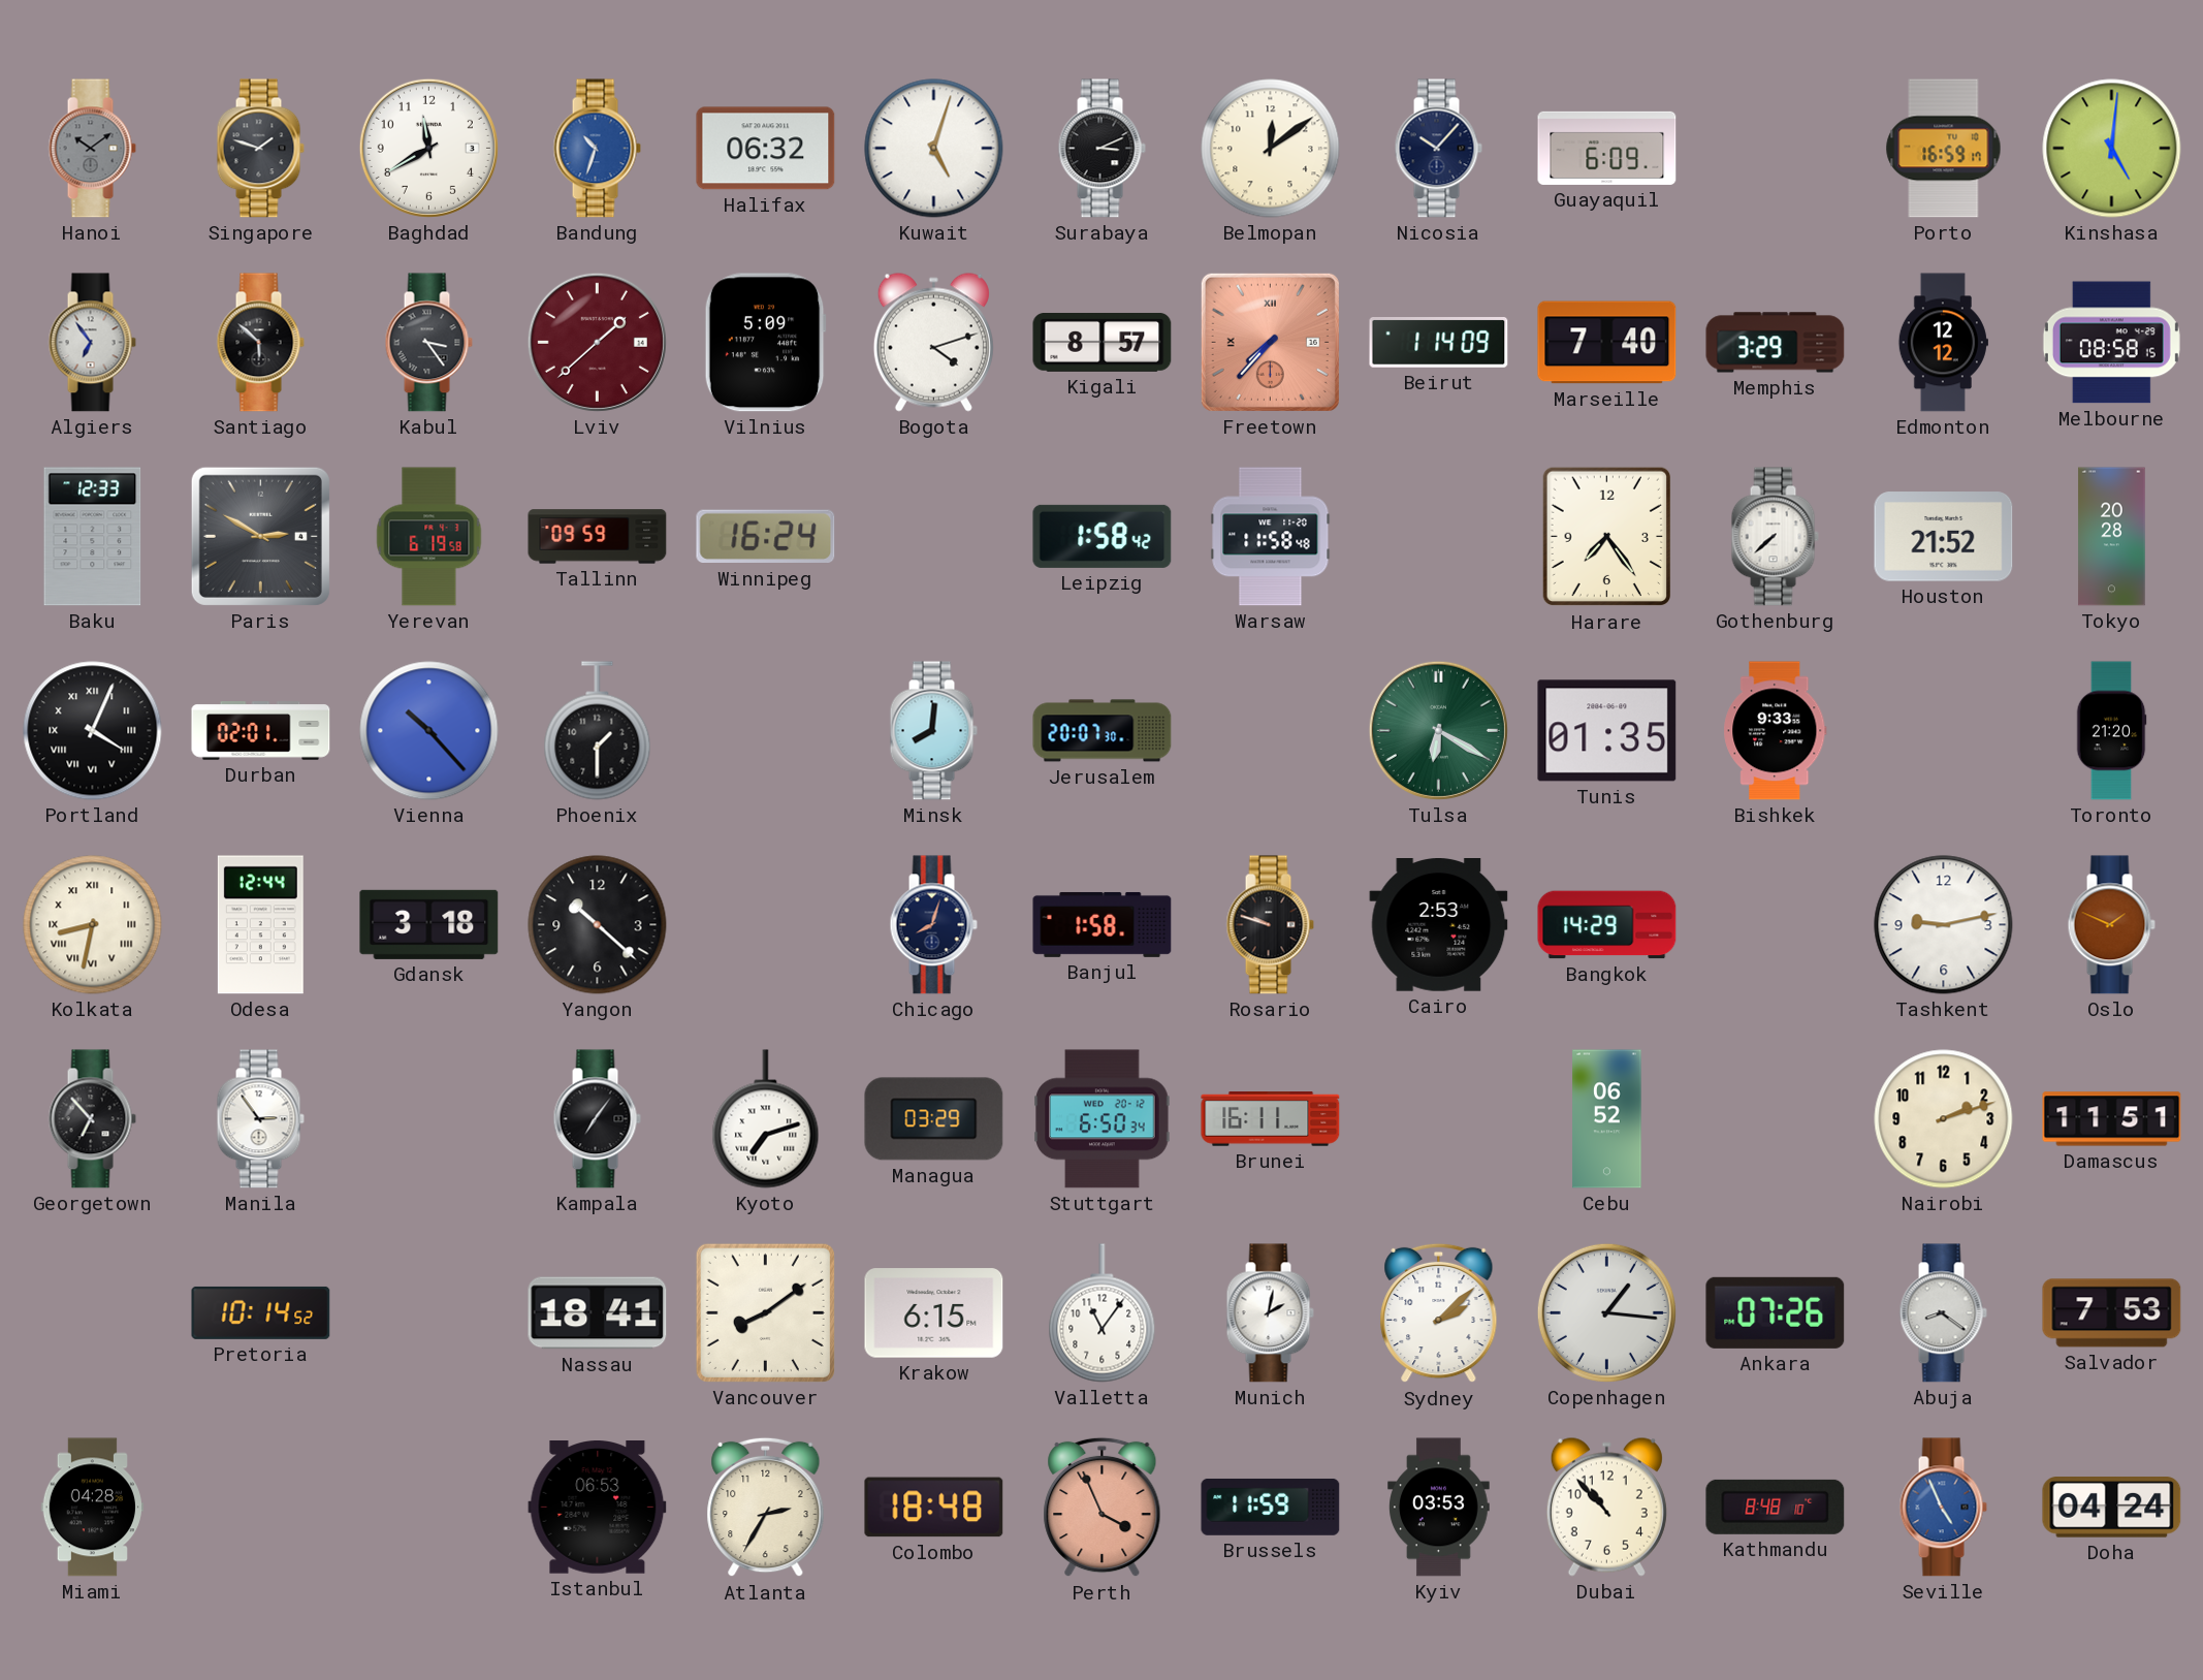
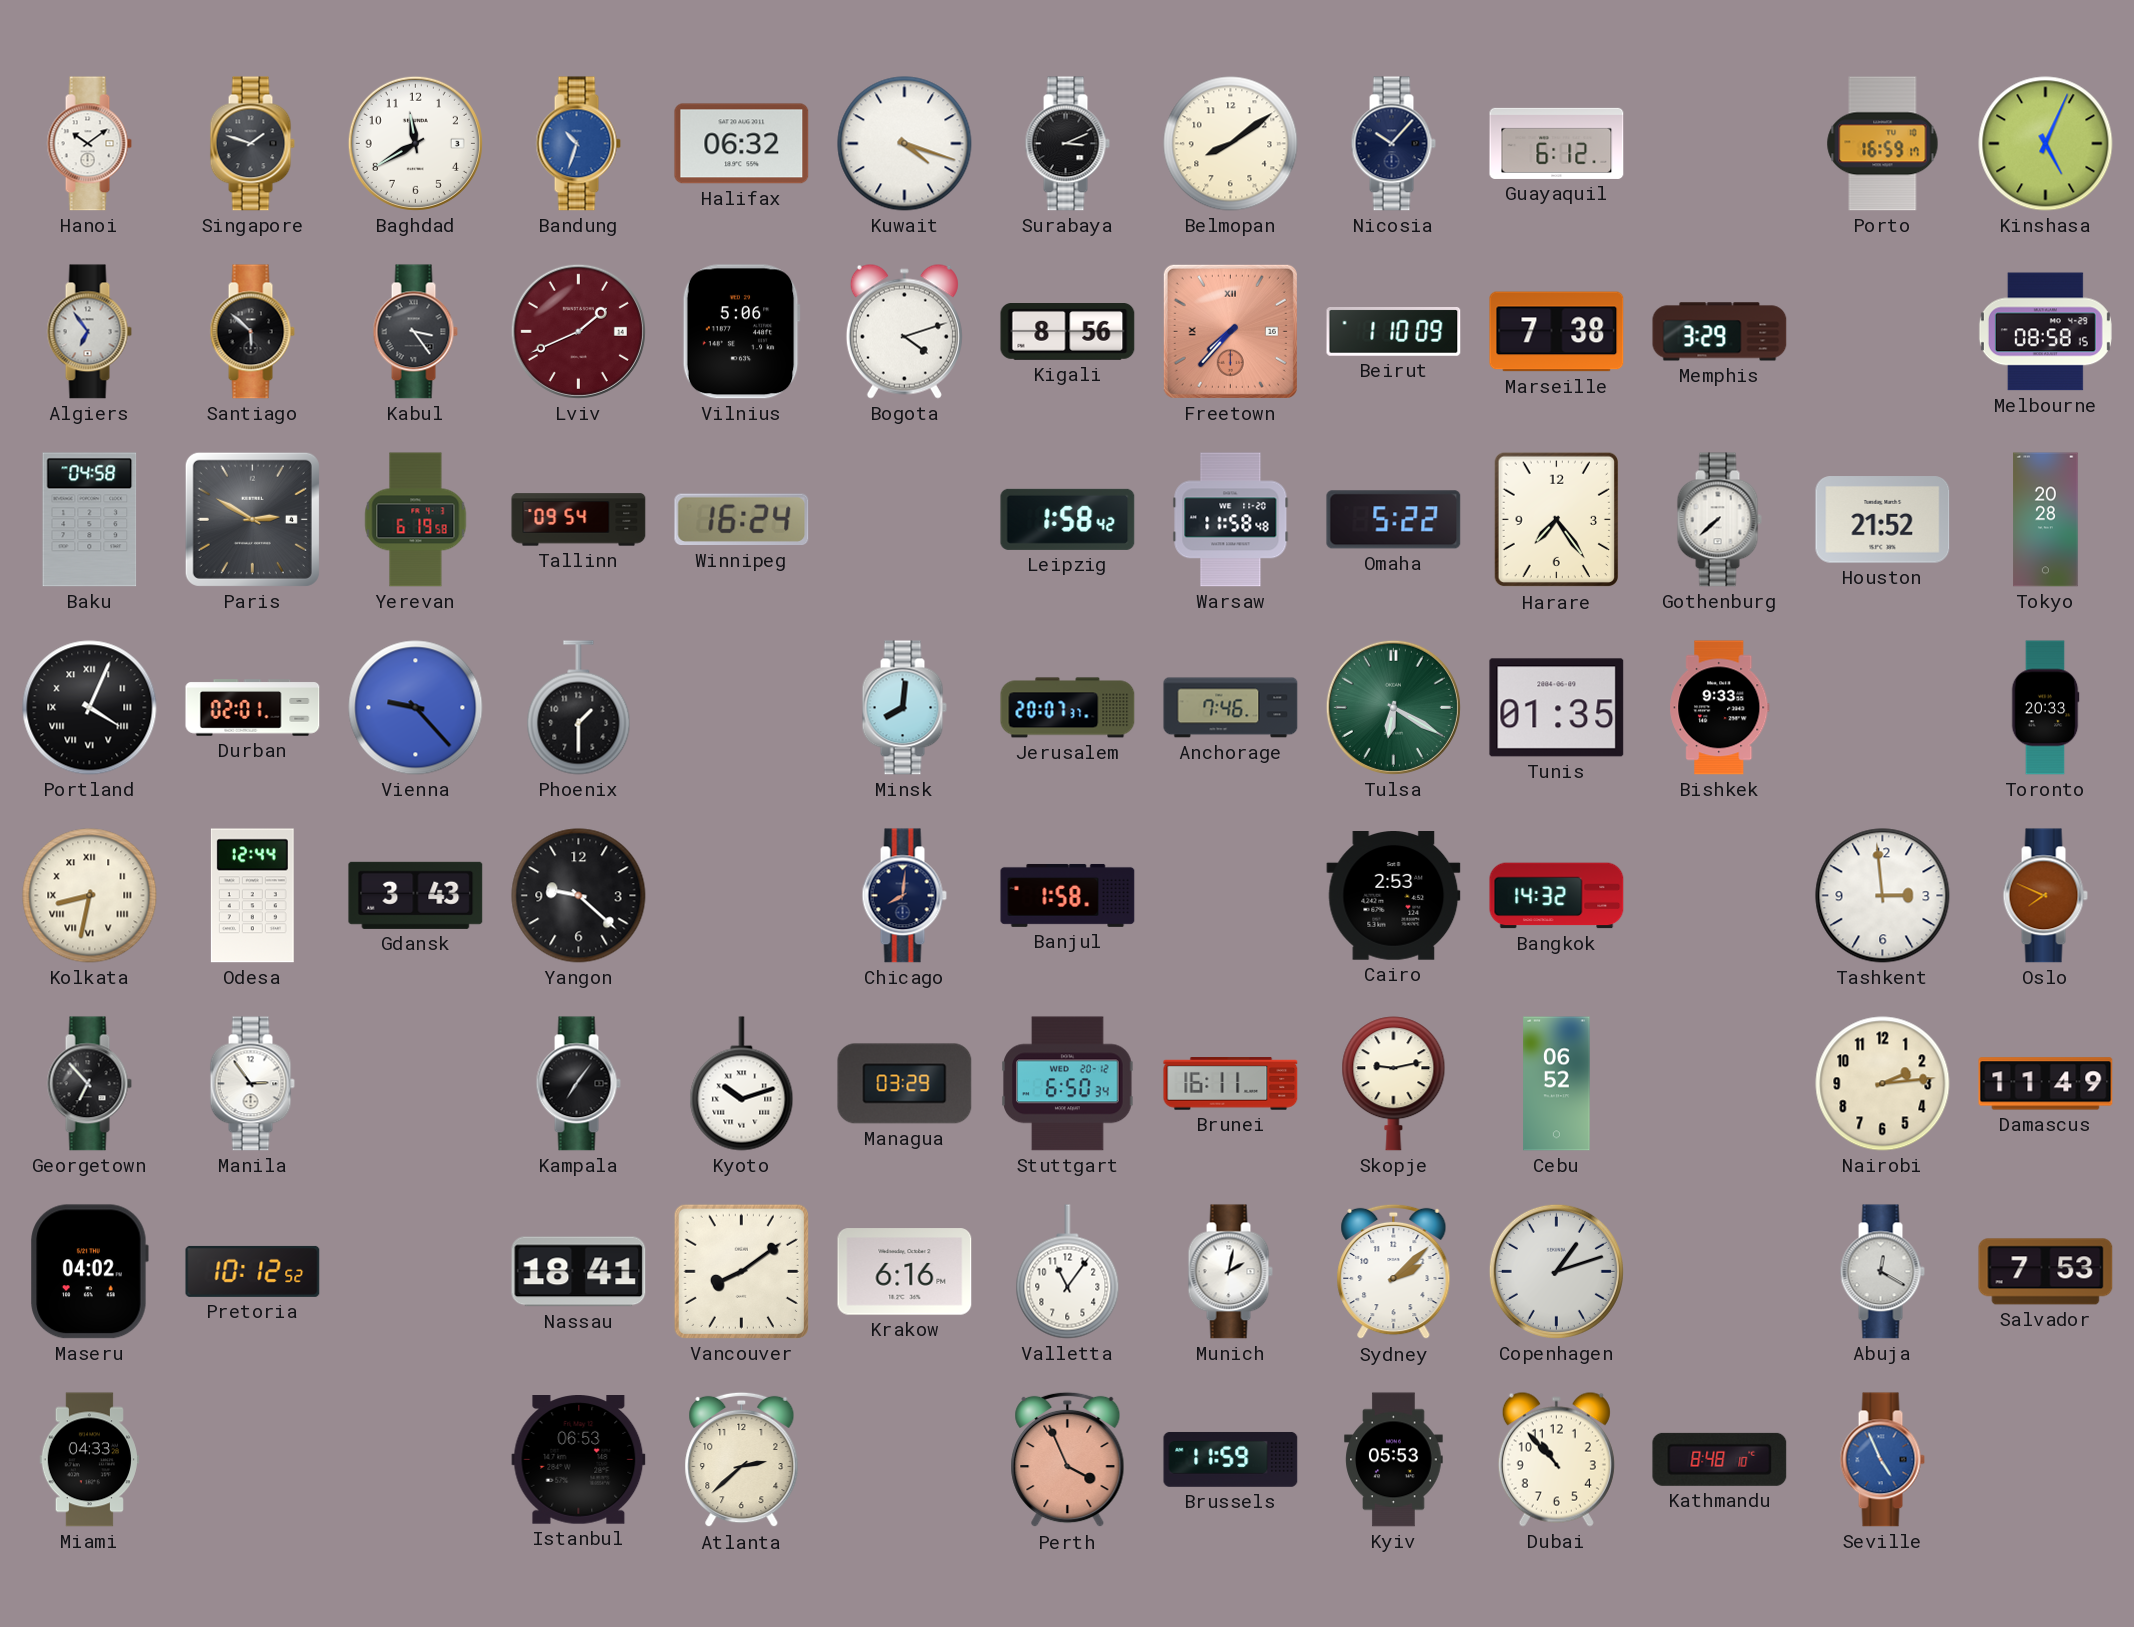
Hanoi dial: grey -> white (89, 144)
Kuwait: 5:03 -> 4:18 (905, 144)
Belmopan: 12:09 -> 8:09 (1231, 144)
Guayaquil: 6:09 -> 6:12 (1557, 143)
Kinshasa: 5:01 -> 5:04 (2046, 144)
Lviv: 1:38 -> 1:41 (578, 331)
Vilnius: 5:09 -> 5:06 (741, 332)
Kigali: 8:57 -> 8:56 (1068, 332)
Beirut: 1:14 -> 1:10 (1394, 332)
Marseille: 7:40 -> 7:38 (1557, 332)
Edmonton: 12:12 -> none (1943, 343)
Baku: 12:33 -> 04:58 (90, 520)
Tallinn: 09:59 -> 09:54 (579, 520)
Omaha: none -> 5:22 (1394, 520)
Vienna: 10:23 -> 9:23 (416, 708)
Jerusalem: 20:07:30 -> 20:07:37 (1068, 708)
Anchorage: none -> 7:46 (1231, 708)
Toronto: 21:20 -> 20:33 (2045, 708)
Gdansk: 3:18 -> 3:43 (416, 895)
Yangon: 10:22 -> 9:22 (579, 896)
Chicago: 8:03 -> 8:01 (904, 896)
Rosario: 9:48 -> none (1270, 925)
Bangkok: 14:29 -> 14:32 (1557, 896)
Tashkent: 9:13 -> 2:59 (1883, 896)
Oslo: 1:49 -> 7:49 (2045, 896)
Kyoto: 7:12 -> 10:12 (742, 1084)
Skopje: none -> 9:13 (1394, 1084)
Nairobi: 2:12 -> 2:14 (1883, 1084)
Damascus: 11:51 -> 11:49 (2046, 1084)
Maseru: none -> 04:02 (89, 1272)
Pretoria: 10:14 -> 10:12 (253, 1271)
Krakow: 6:15 -> 6:16 (905, 1272)
Copenhagen: 1:16 -> 1:12 (1556, 1271)
Ankara: 07:26 -> none (1776, 1312)
Abuja: 8:21 -> 12:20 (1882, 1272)
Miami: 04:28 -> 04:33 (89, 1460)
Atlanta: 2:35 -> 2:38 (742, 1460)
Colombo: 18:48 -> none (934, 1508)
Kyiv: 03:53 -> 05:53 (1394, 1460)
Doha: 04:24 -> none (2112, 1508)
